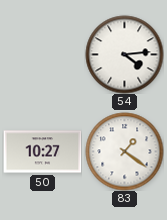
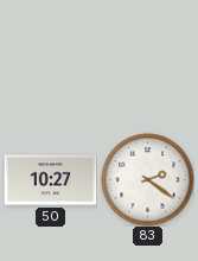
54: 4:14 -> none (124, 54)
83: 1:21 -> 2:21 (147, 179)
